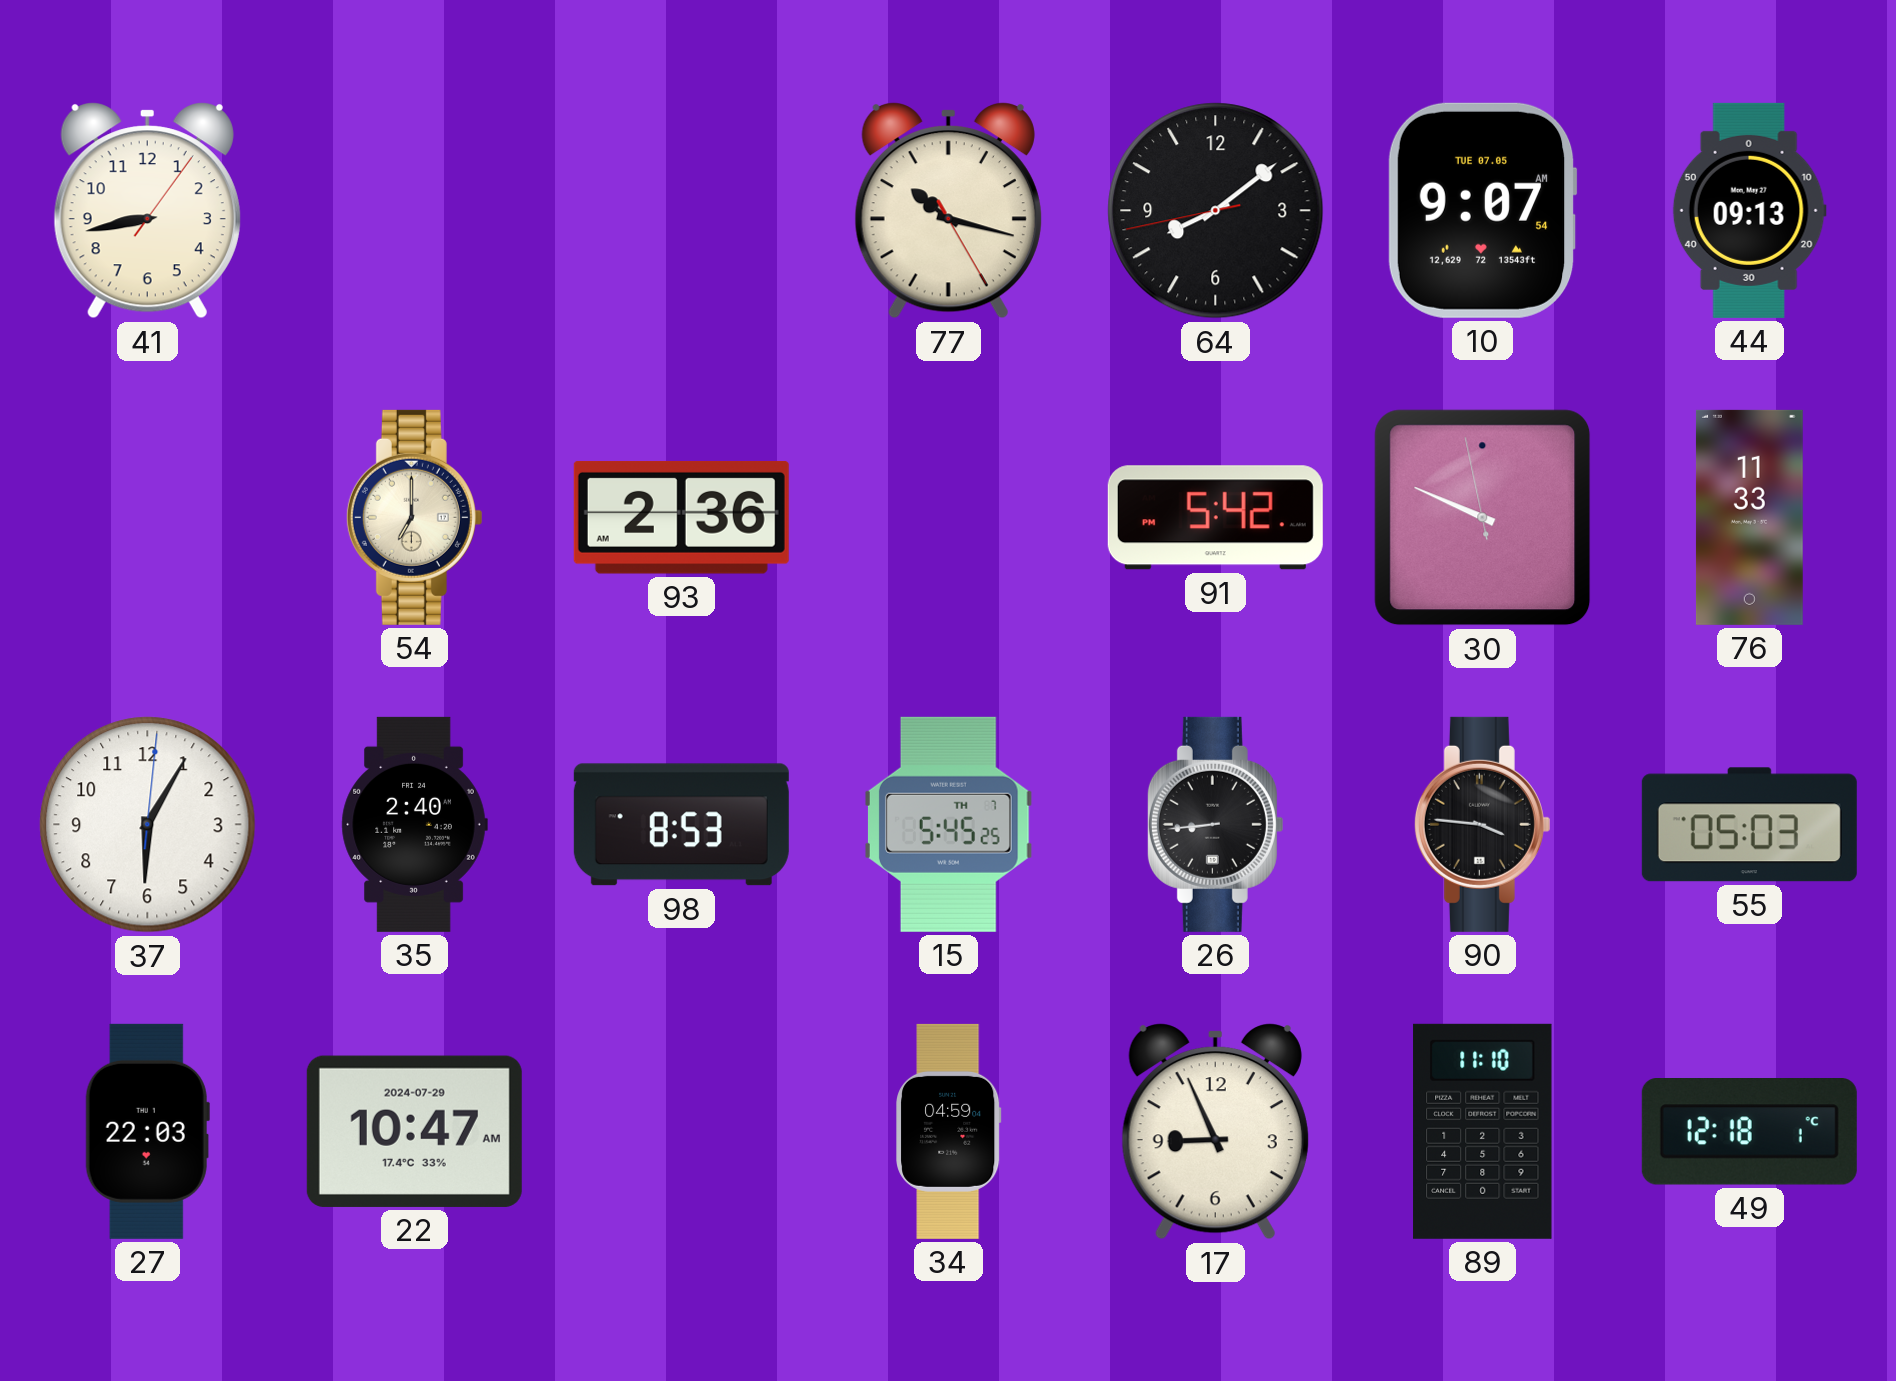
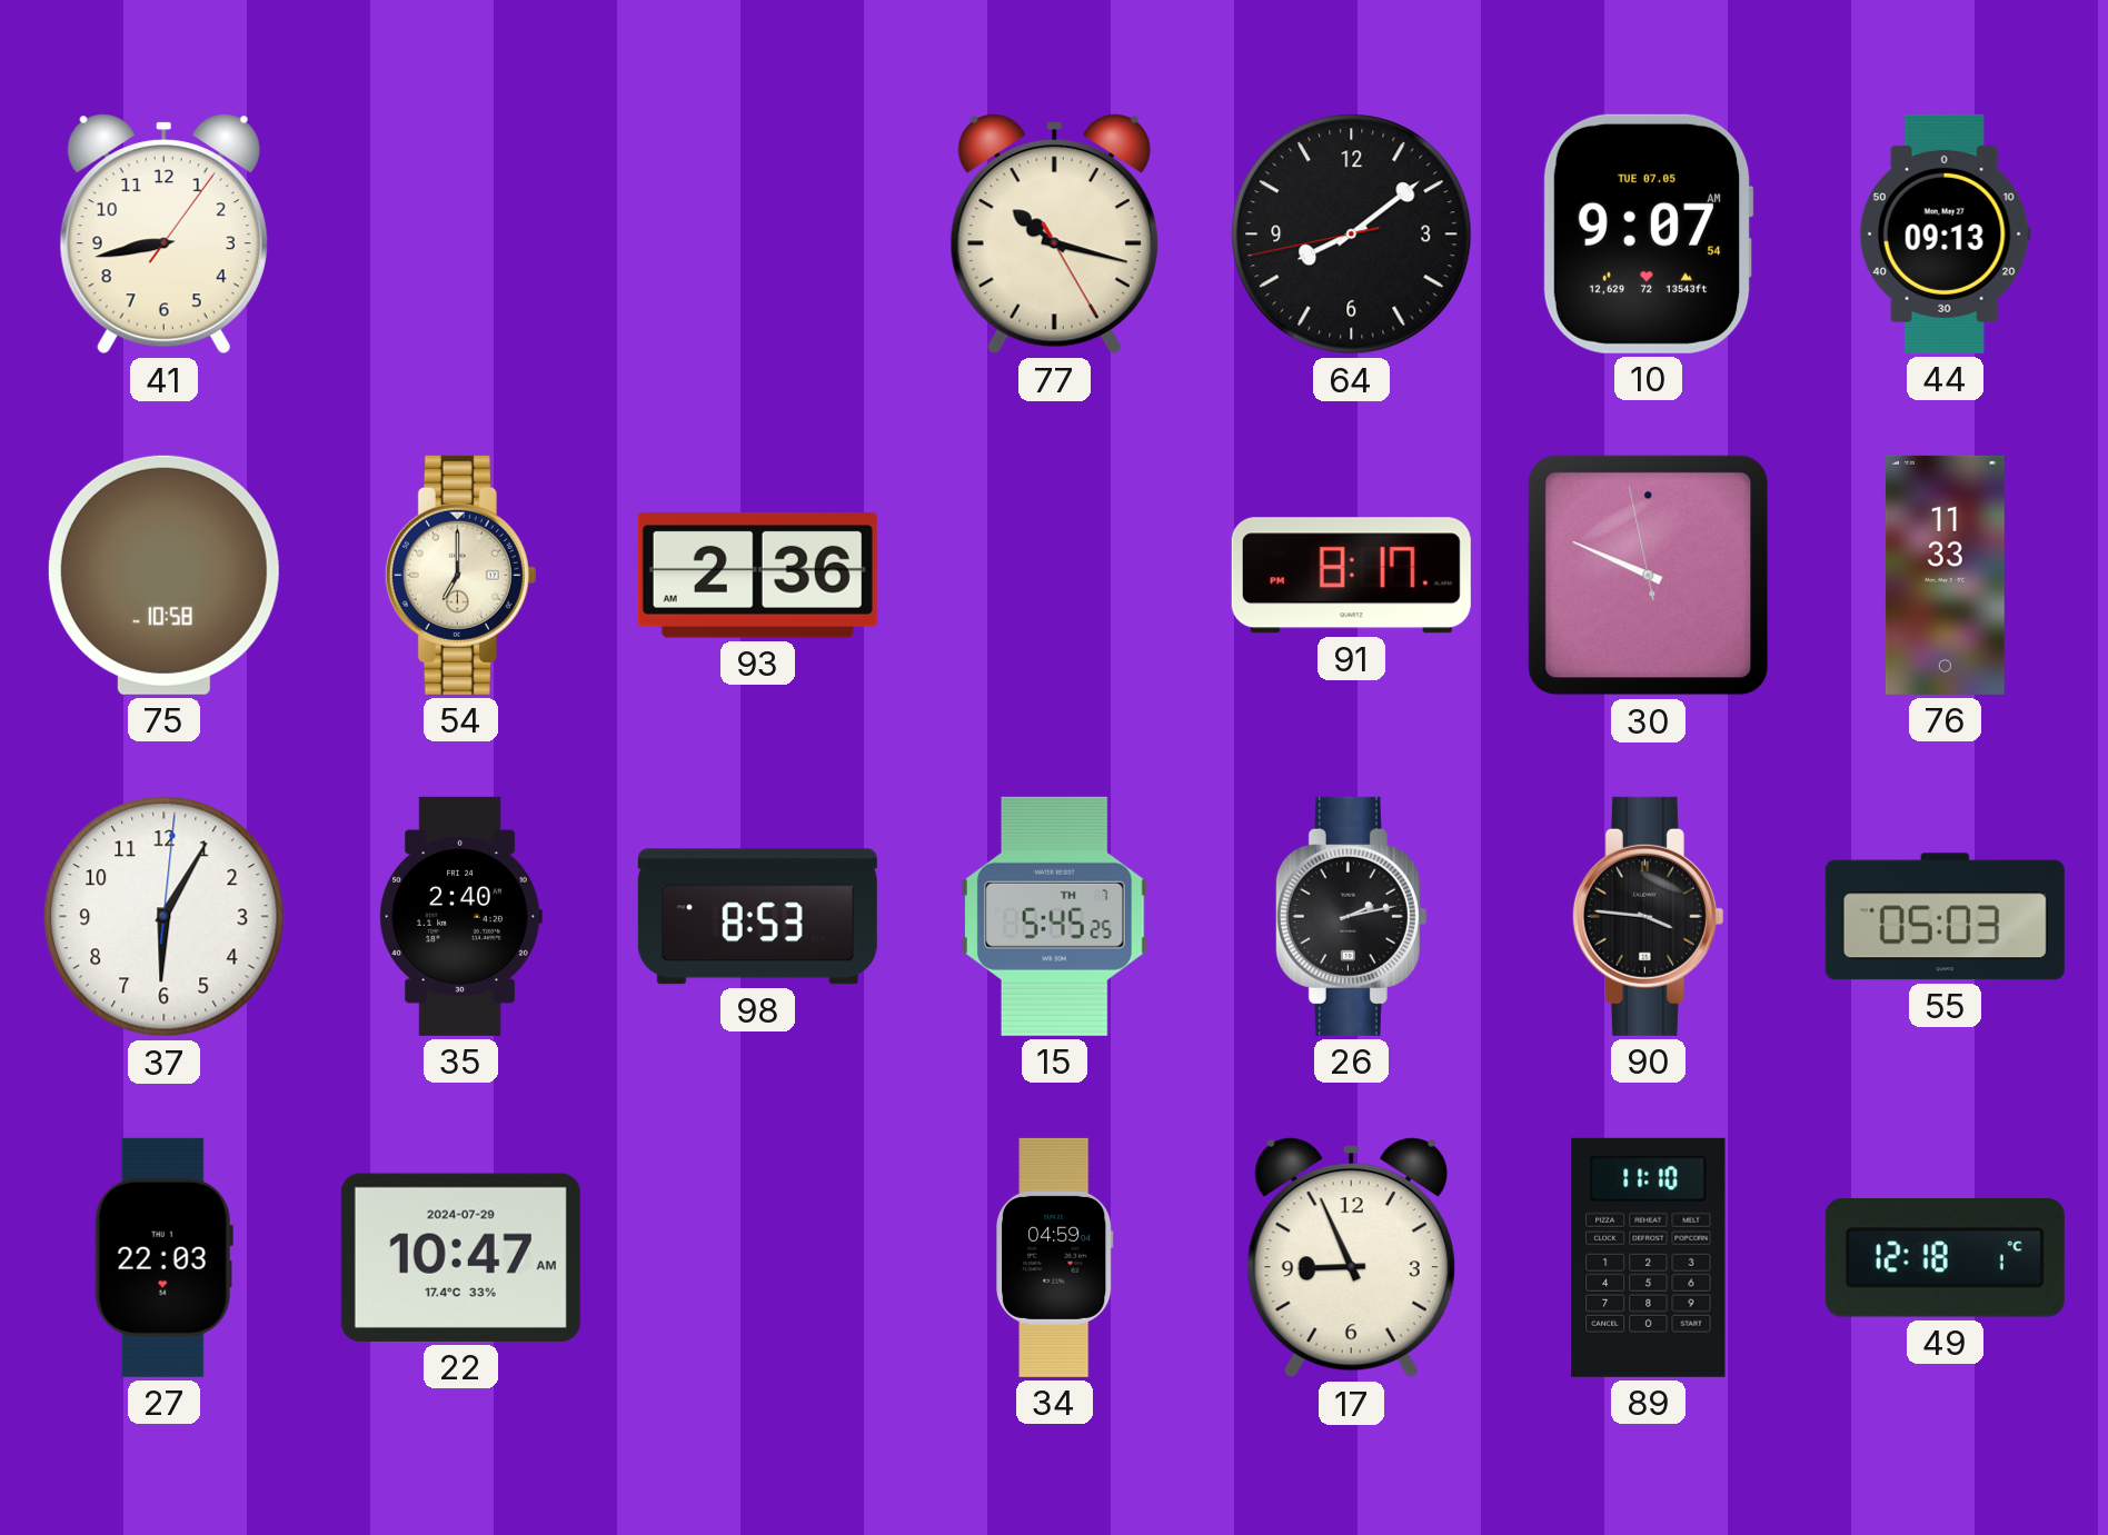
75: none -> 10:58 (163, 575)
91: 5:42 -> 8:17 (1351, 576)
26: 8:44 -> 2:13 (1351, 916)
